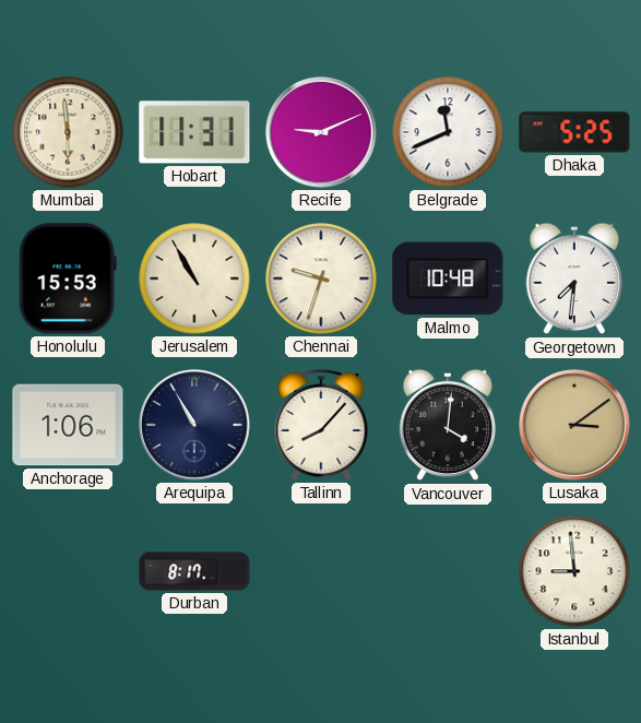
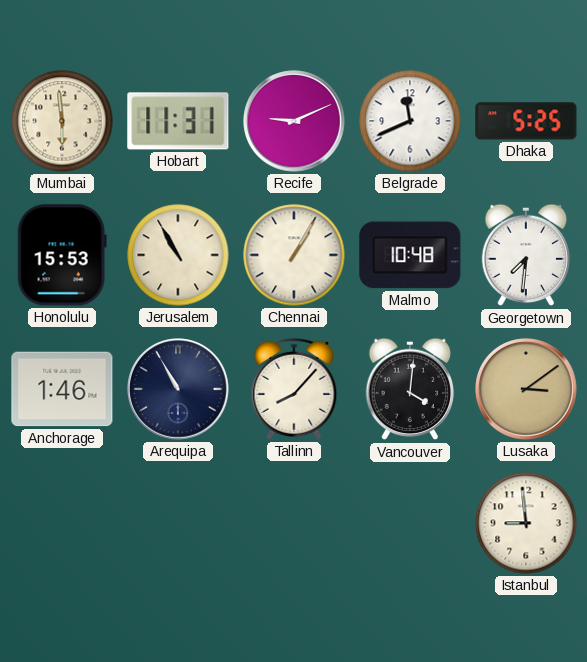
Chennai: 9:33 -> 1:05 (294, 255)
Anchorage: 1:06 -> 1:46 (62, 389)
Durban: 8:17 -> none (194, 571)
